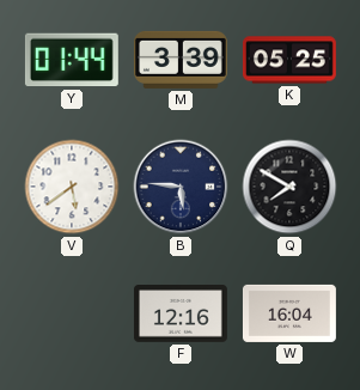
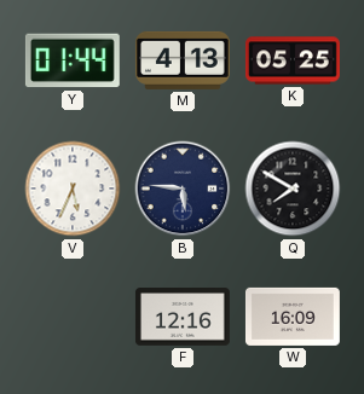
M: 3:39 -> 4:13 (183, 60)
V: 5:39 -> 5:34 (73, 189)
W: 16:04 -> 16:09 (293, 317)
